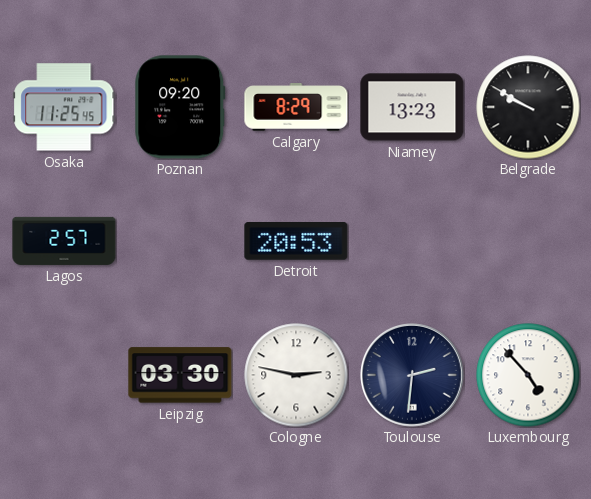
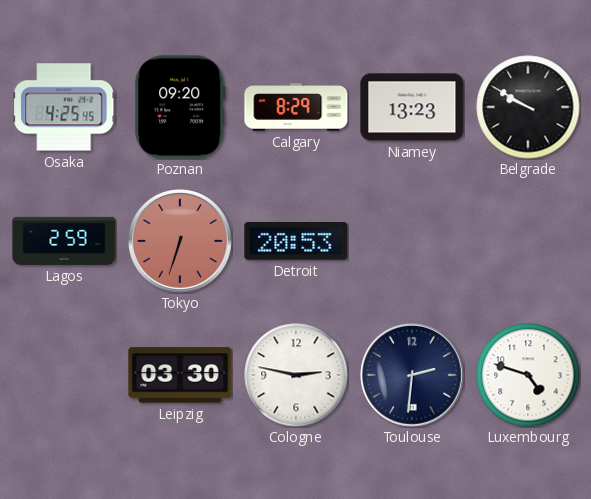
Osaka: 11:25 -> 4:25 (64, 107)
Lagos: 2:57 -> 2:59 (64, 241)
Tokyo: none -> 6:33 (181, 242)
Luxembourg: 4:53 -> 4:48 (528, 375)
